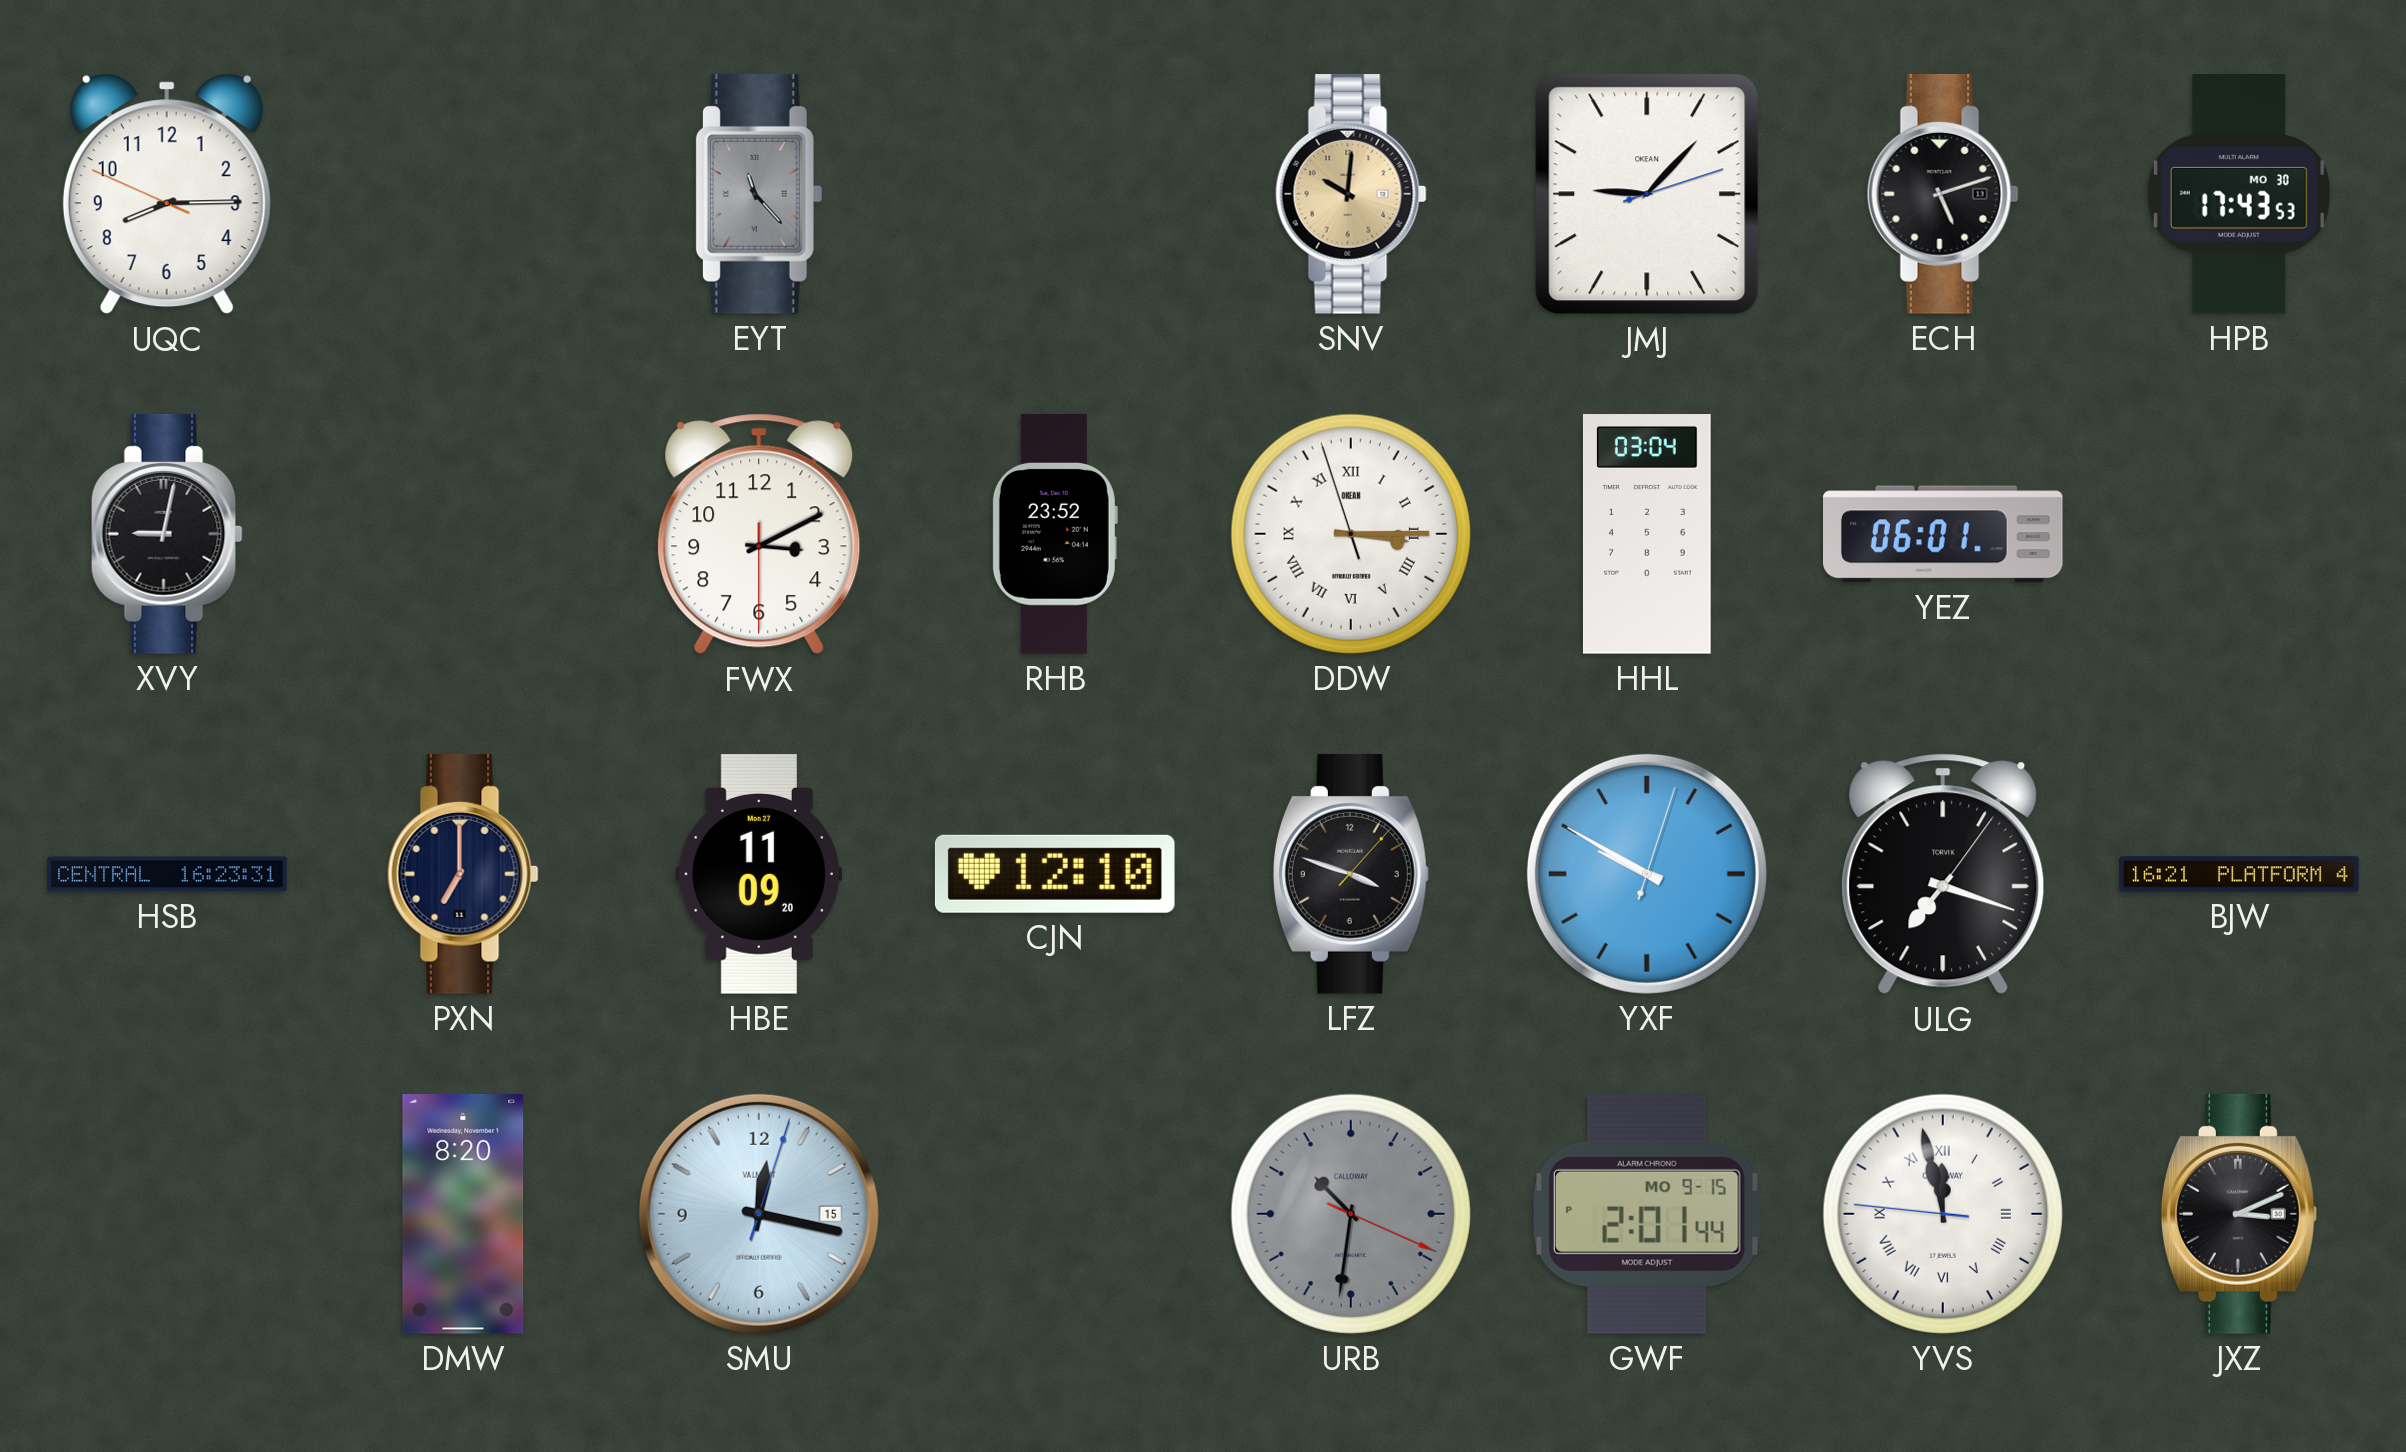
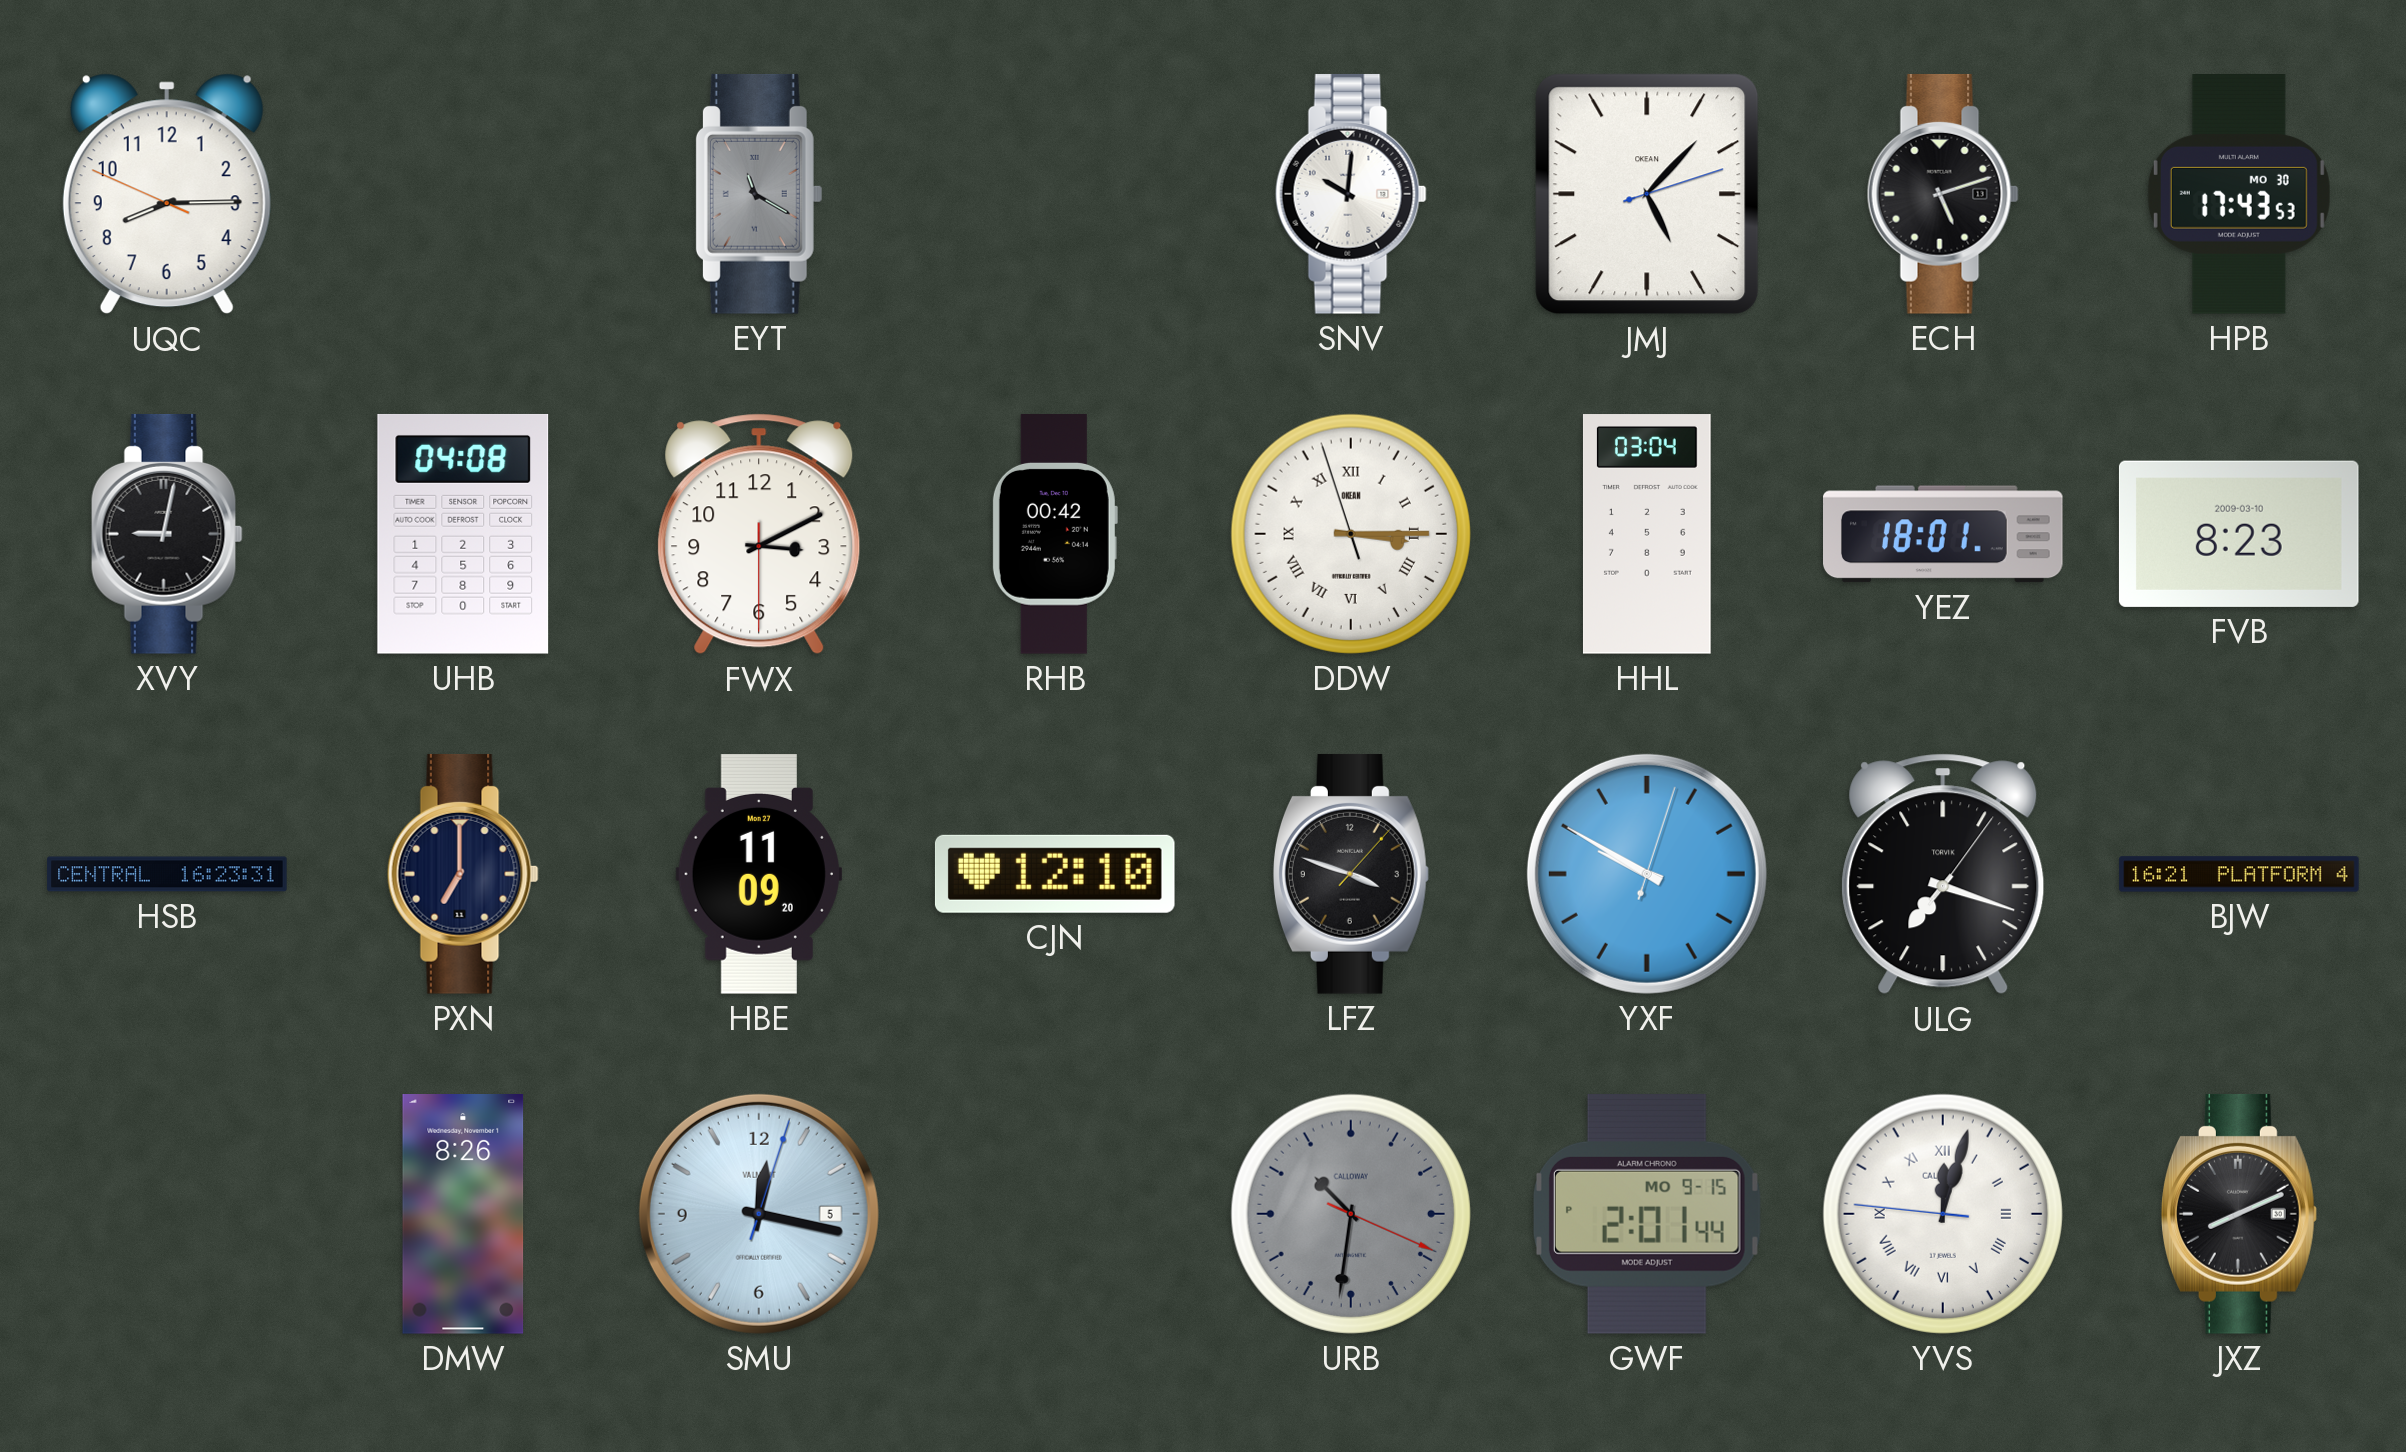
EYT: 11:23 -> 11:20 (759, 194)
SNV dial: champagne -> white (1351, 194)
JMJ: 9:07 -> 5:07 (1647, 194)
UHB: none -> 04:08 (463, 534)
RHB: 23:52 -> 00:42 (1054, 534)
YEZ: 06:01 -> 18:01 (1944, 534)
FVB: none -> 8:23 (2239, 534)
DMW: 8:20 -> 8:26 (463, 1215)
SMU date: 15 -> 5 (759, 1214)
YVS: 11:57 -> 12:02 (1943, 1214)
JXZ: 3:11 -> 8:11 (2239, 1214)
